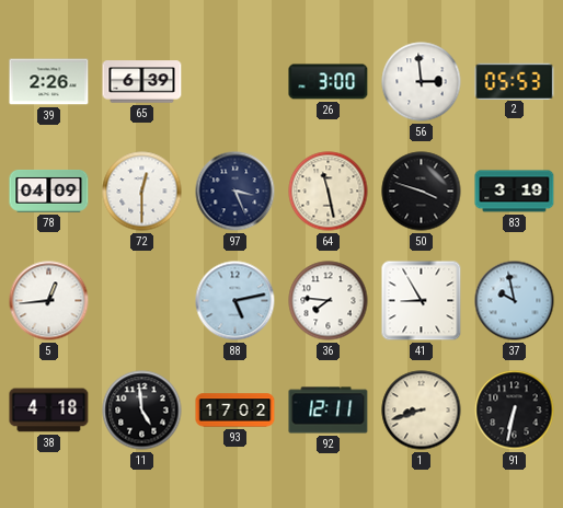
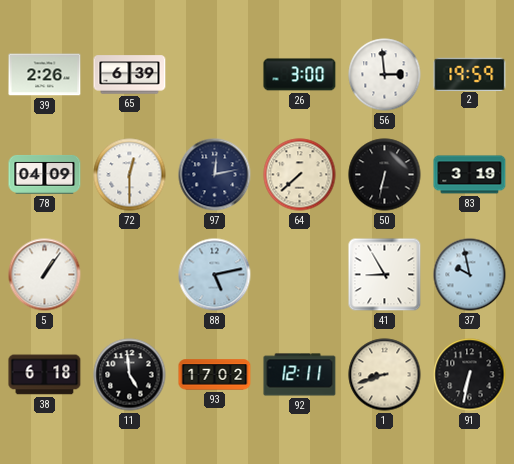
2: 05:53 -> 19:59 (470, 74)
97: 3:26 -> 12:13 (215, 175)
64: 11:28 -> 7:38 (300, 175)
50: 3:48 -> 6:32 (385, 175)
5: 12:44 -> 1:06 (45, 275)
36: 7:46 -> none (329, 301)
38: 4:18 -> 6:18 (45, 375)
